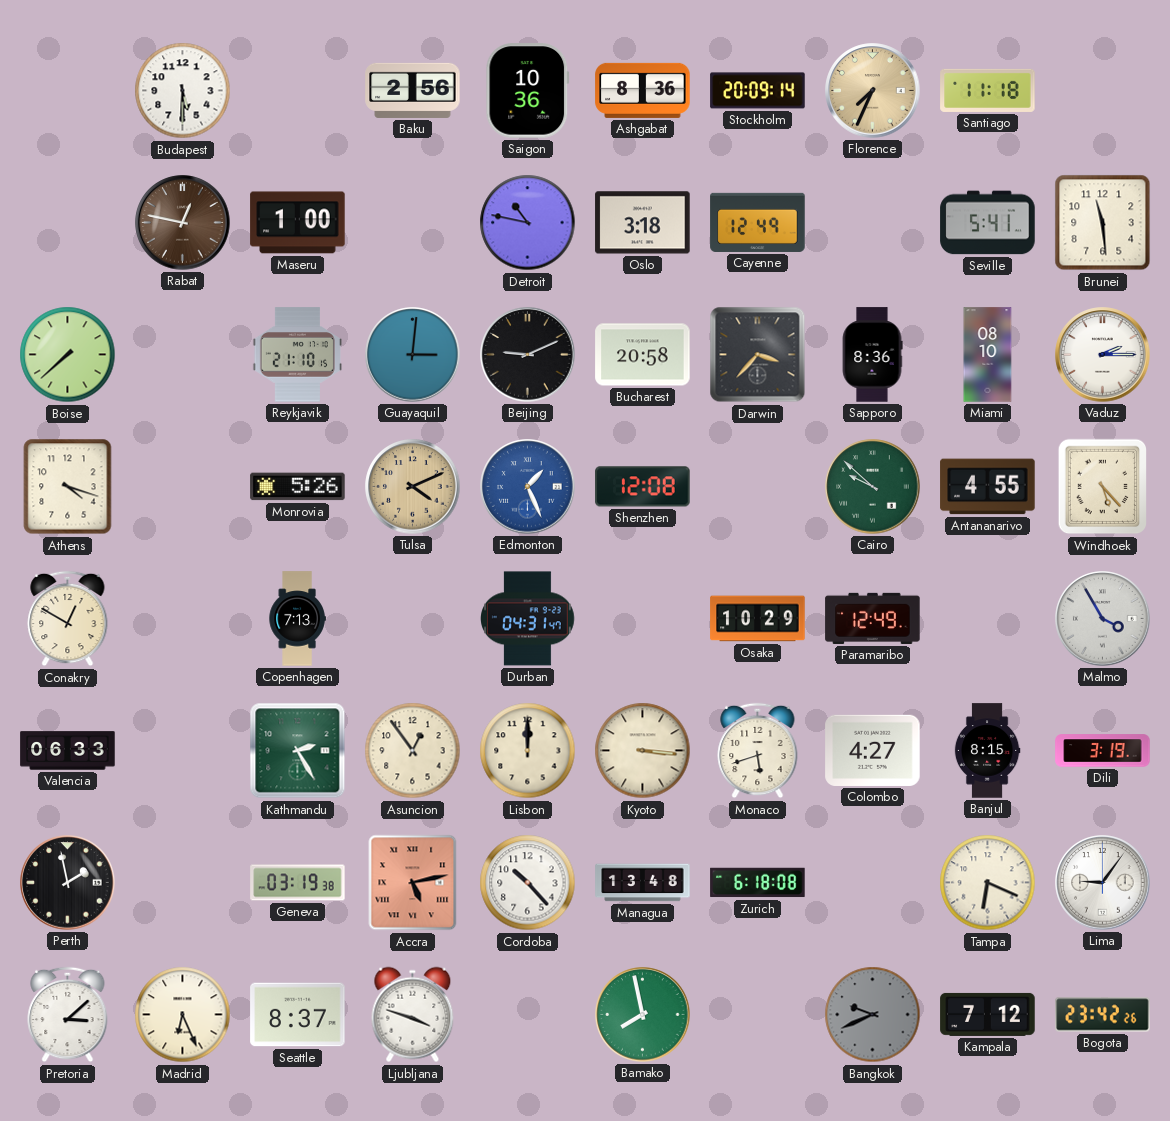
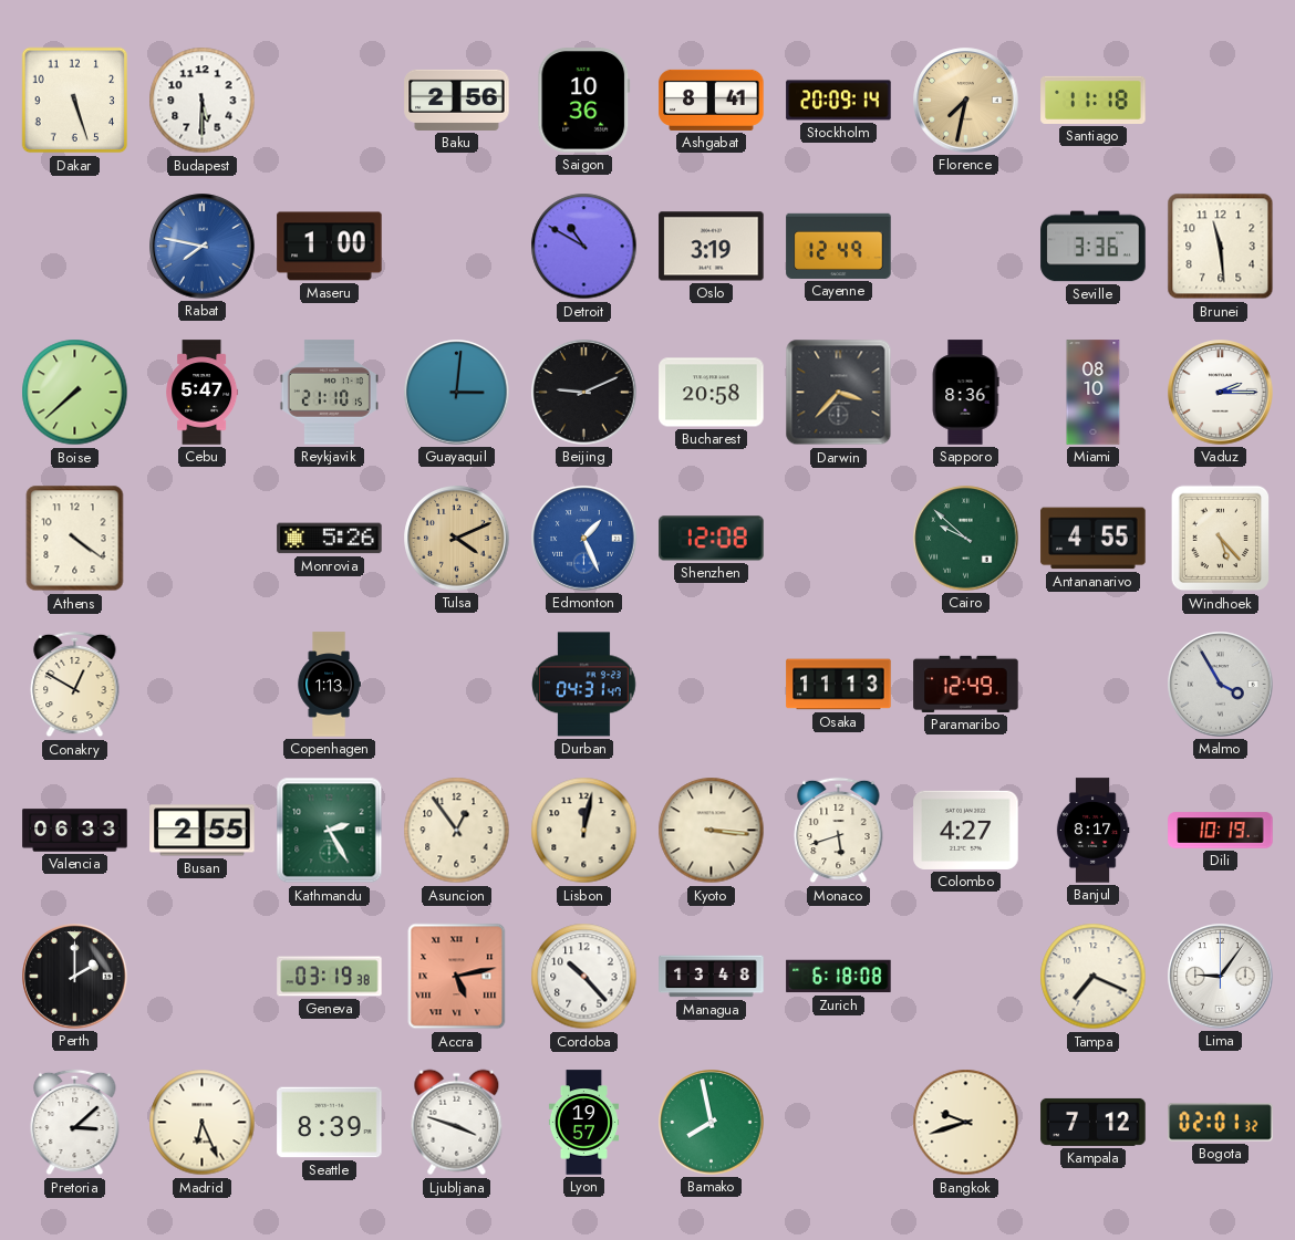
Dakar: none -> 5:27 (75, 101)
Ashgabat: 8:36 -> 8:41 (712, 100)
Florence: 7:34 -> 7:32 (966, 101)
Rabat: 12:47 -> 7:47 (203, 247)
Rabat dial: brown -> blue (203, 247)
Detroit: 10:47 -> 10:50 (584, 247)
Oslo: 3:18 -> 3:19 (712, 247)
Seville: 5:41 -> 3:36 (1094, 247)
Cebu: none -> 5:47 (203, 393)
Athens: 4:18 -> 4:21 (75, 539)
Copenhagen: 7:13 -> 1:13 (329, 685)
Osaka: 10:29 -> 11:13 (839, 685)
Busan: none -> 2:55 (203, 831)
Lisbon: 12:00 -> 12:02 (584, 831)
Banjul: 8:15 -> 8:17 (1092, 831)
Dili: 3:19 -> 10:19 (1221, 831)
Perth: 1:58 -> 2:00 (75, 977)
Tampa: 6:19 -> 7:19 (1094, 977)
Seattle: 8:37 -> 8:39 (330, 1123)
Lyon: none -> 19:57 (583, 1123)
Bangkok: 9:41 -> 9:42 (966, 1123)
Bangkok dial: grey -> cream (966, 1123)
Bogota: 23:42 -> 02:01 (1221, 1123)
